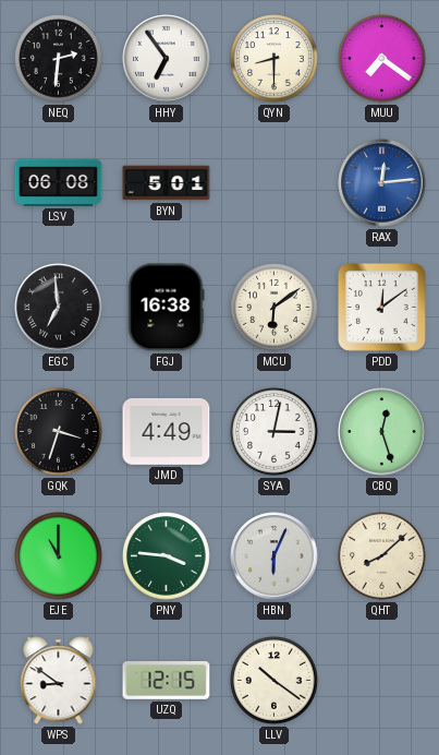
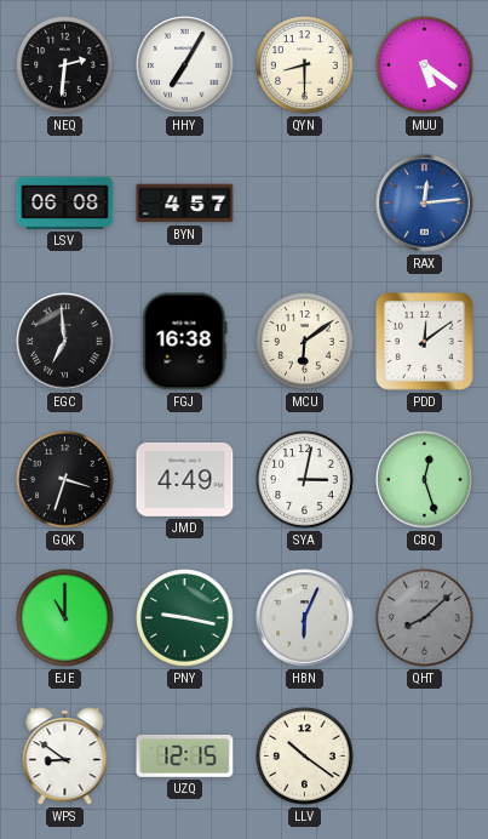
HHY: 6:54 -> 7:05 (185, 65)
MUU: 7:21 -> 5:21 (425, 65)
BYN: 5:01 -> 4:57 (185, 204)
PNY: 3:46 -> 9:17 (185, 618)
QHT dial: cream -> grey (425, 618)
